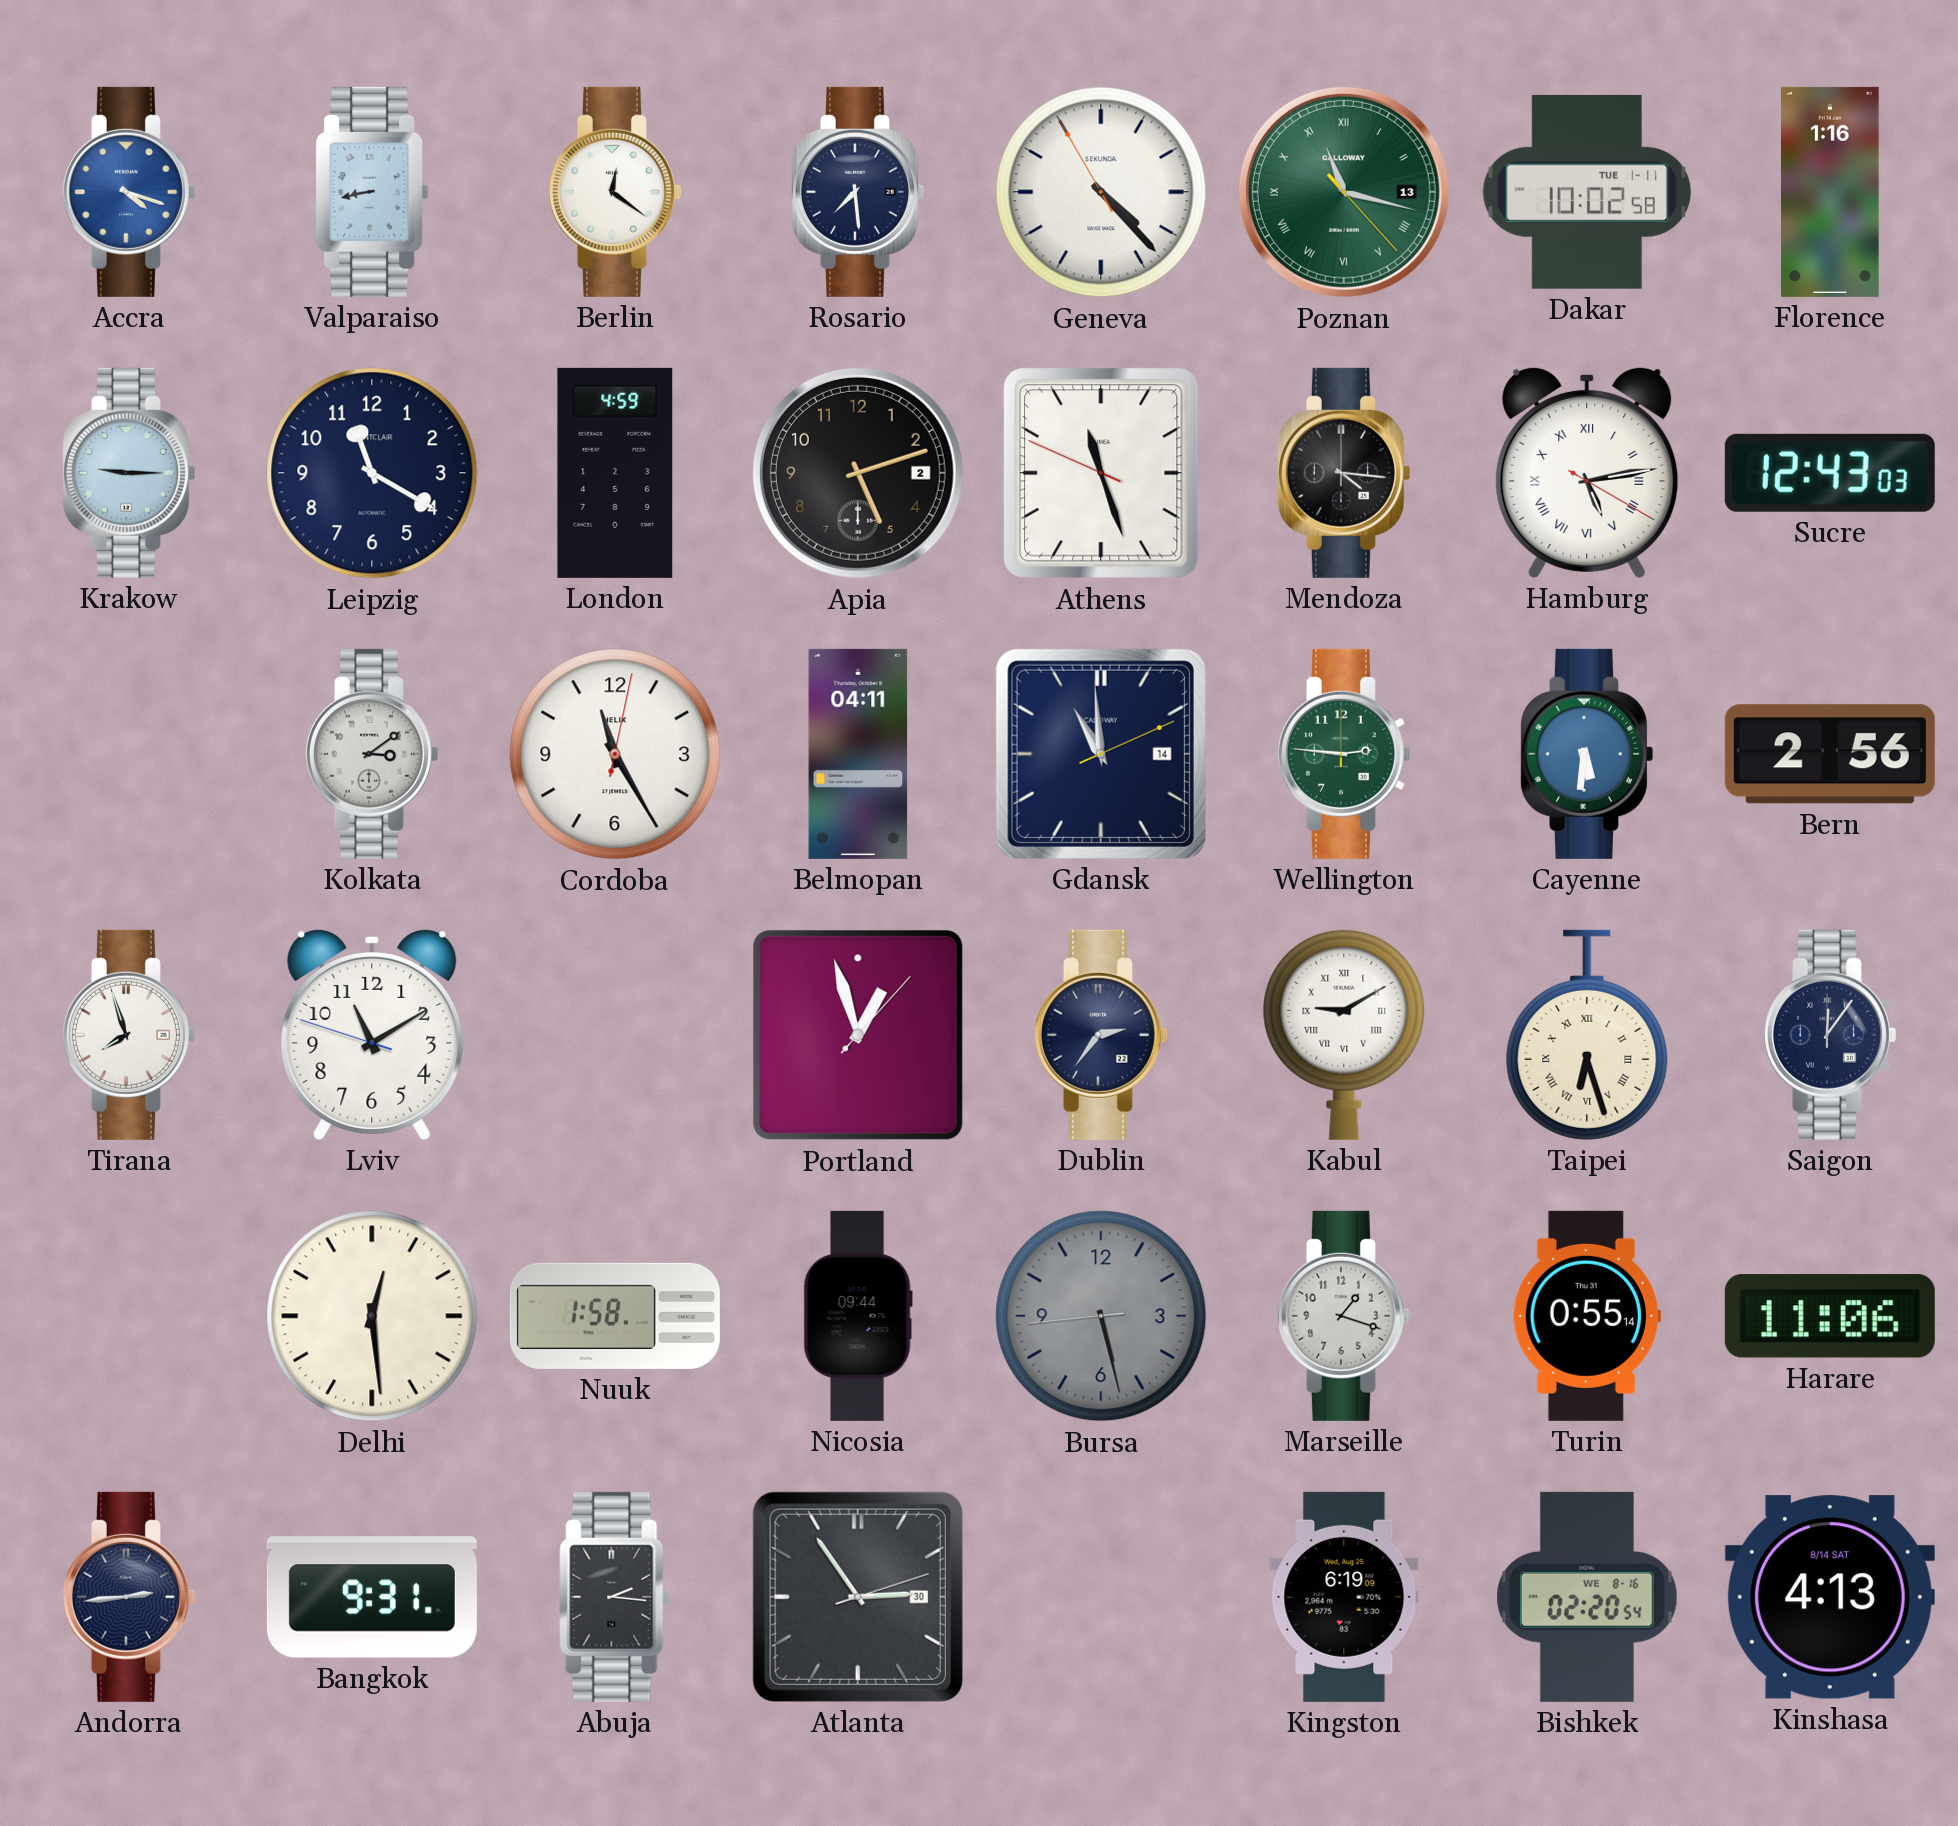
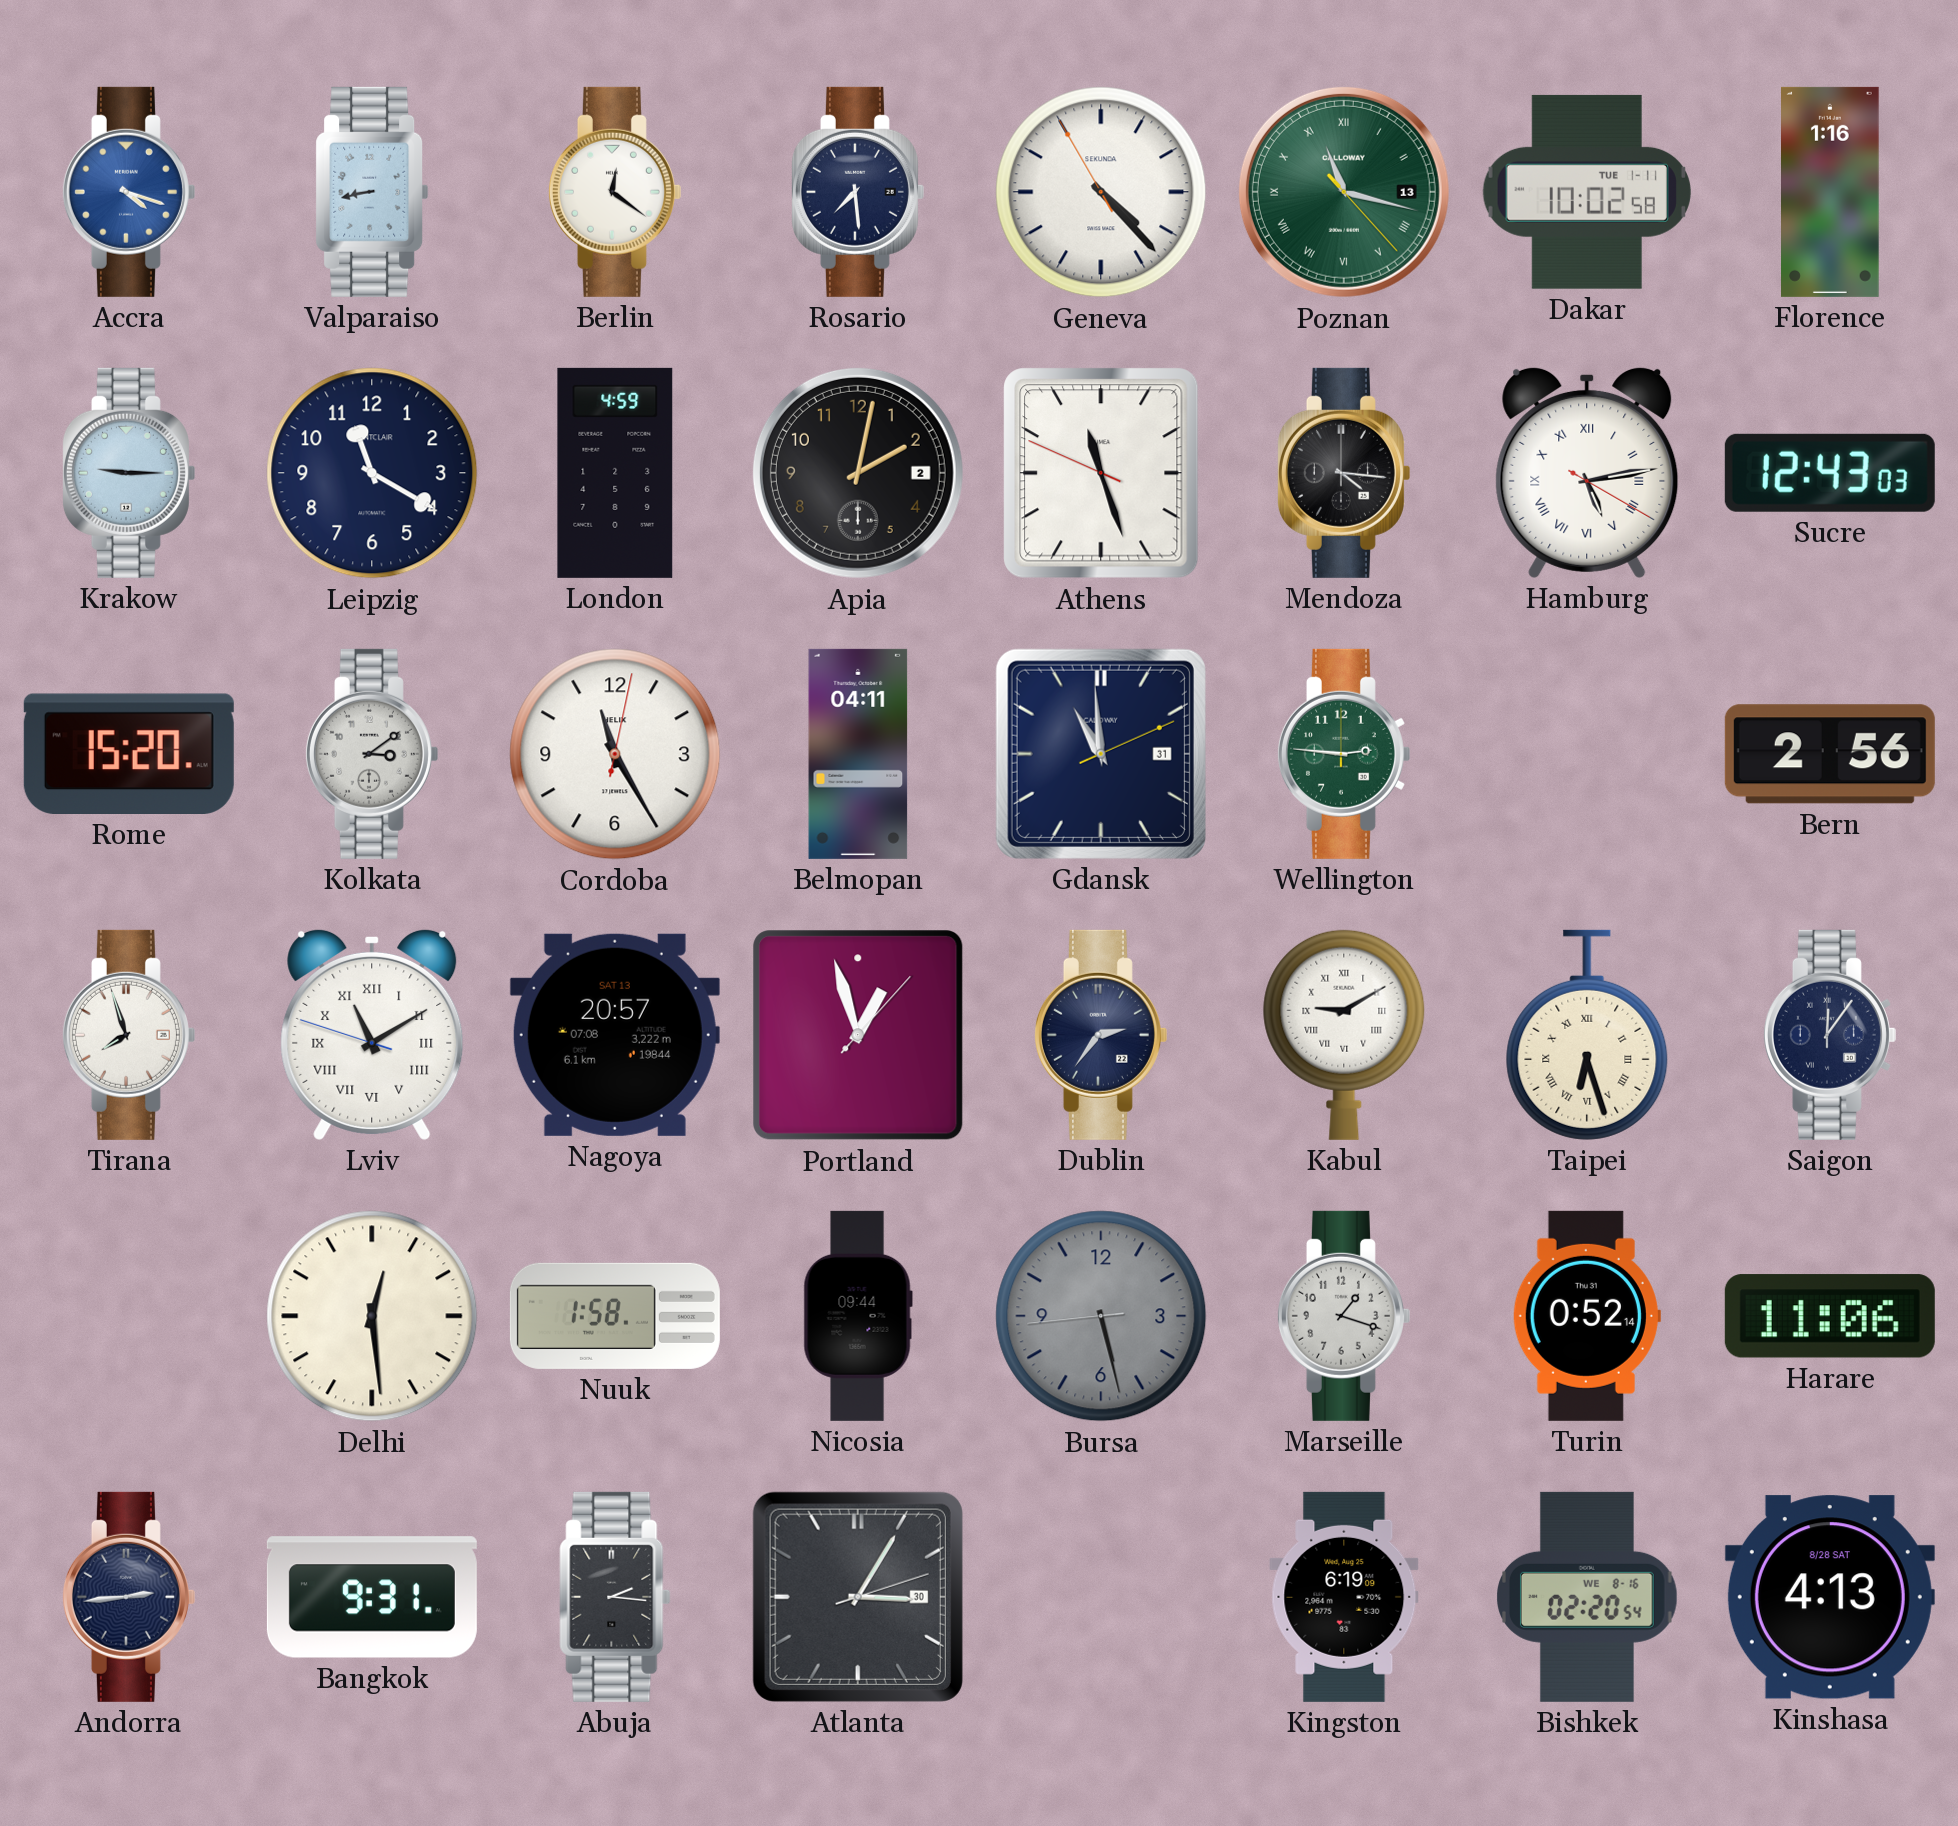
Apia: 5:12 -> 2:02 (858, 473)
Rome: none -> 15:20 (129, 754)
Gdansk date: 14 -> 31 (1101, 754)
Cayenne: 5:31 -> none (1586, 754)
Lviv numerals: Arabic -> Roman (372, 1034)
Nagoya: none -> 20:57 (615, 1035)
Turin: 0:55 -> 0:52 (1586, 1316)
Atlanta: 2:54 -> 3:05 (858, 1597)
Kinshasa date: 8/14 SAT -> 8/28 SAT (1830, 1597)
